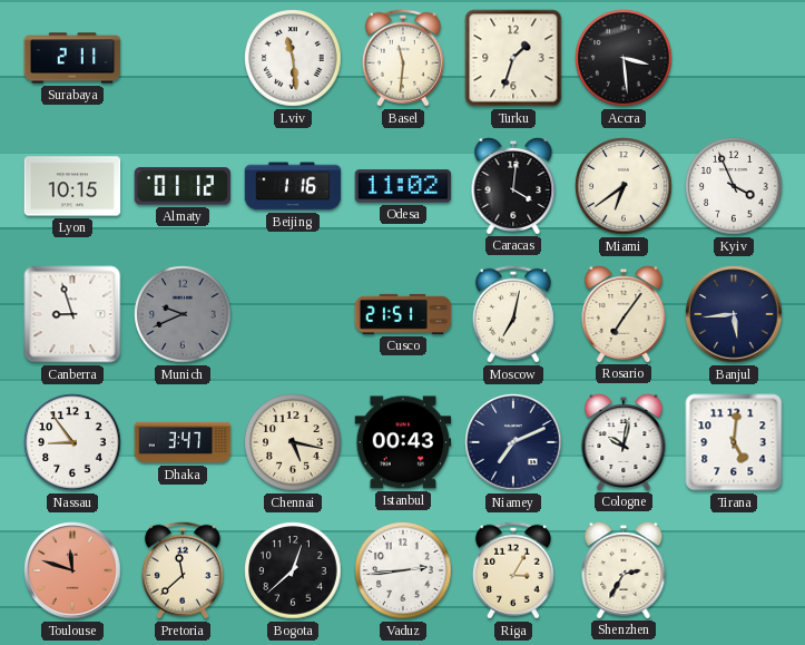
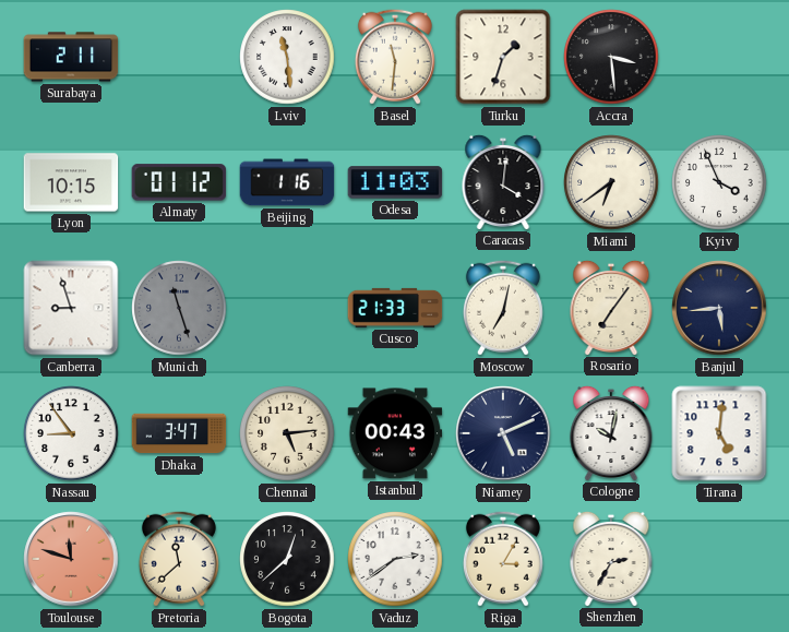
Odesa: 11:02 -> 11:03 (395, 182)
Munich: 9:41 -> 11:27 (179, 308)
Cusco: 21:51 -> 21:33 (395, 308)
Chennai: 5:17 -> 5:14 (287, 433)
Niamey: 7:11 -> 5:11 (503, 433)
Vaduz: 2:44 -> 2:39 (395, 559)
